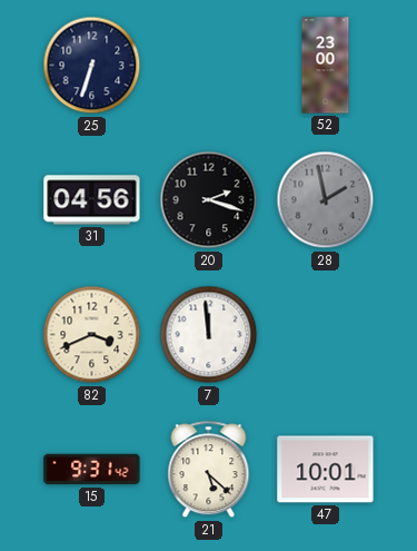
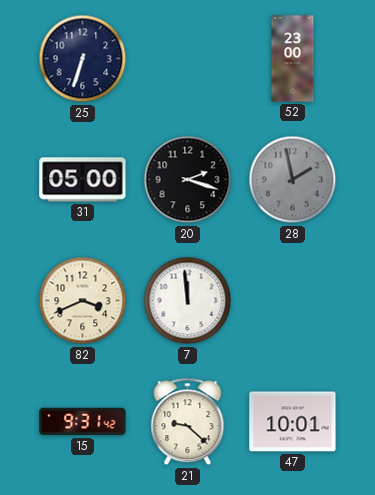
31: 04:56 -> 05:00 (83, 180)
21: 5:22 -> 9:22 (188, 422)
